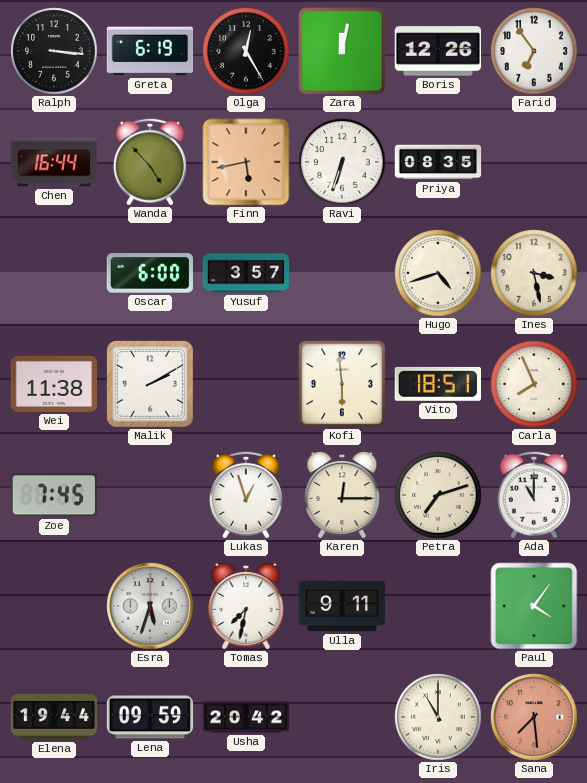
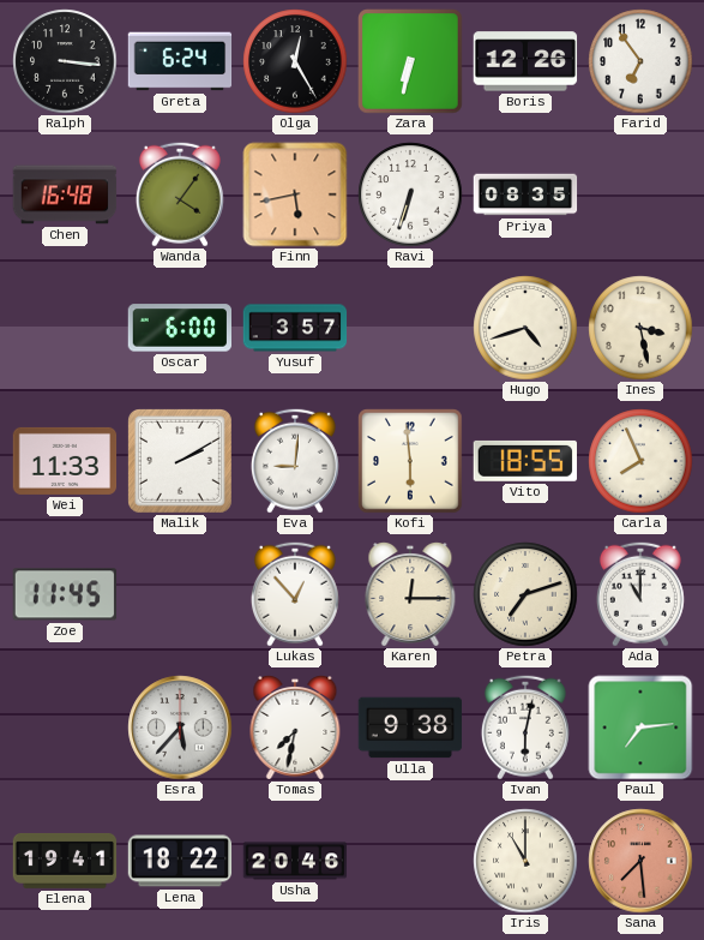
Greta: 6:19 -> 6:24 (180, 61)
Zara: 12:02 -> 6:32 (410, 61)
Chen: 16:44 -> 16:48 (65, 194)
Wanda: 4:53 -> 4:06 (180, 194)
Wei: 11:38 -> 11:33 (65, 461)
Eva: none -> 9:01 (295, 461)
Vito: 18:51 -> 18:55 (524, 461)
Zoe: 7:45 -> 11:45 (64, 594)
Lukas: 12:57 -> 12:53 (295, 594)
Esra: 5:33 -> 5:37 (180, 728)
Ulla: 9:11 -> 9:38 (410, 728)
Ivan: none -> 6:02 (525, 728)
Paul: 4:06 -> 7:14 (640, 728)
Elena: 19:44 -> 19:41 (65, 861)
Lena: 09:59 -> 18:22 (180, 861)
Usha: 20:42 -> 20:46 (295, 861)
